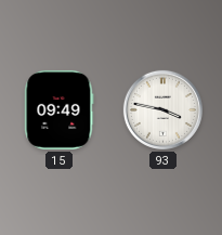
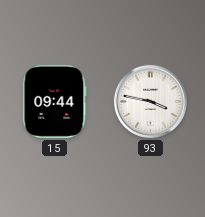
15: 09:49 -> 09:44 (55, 101)
